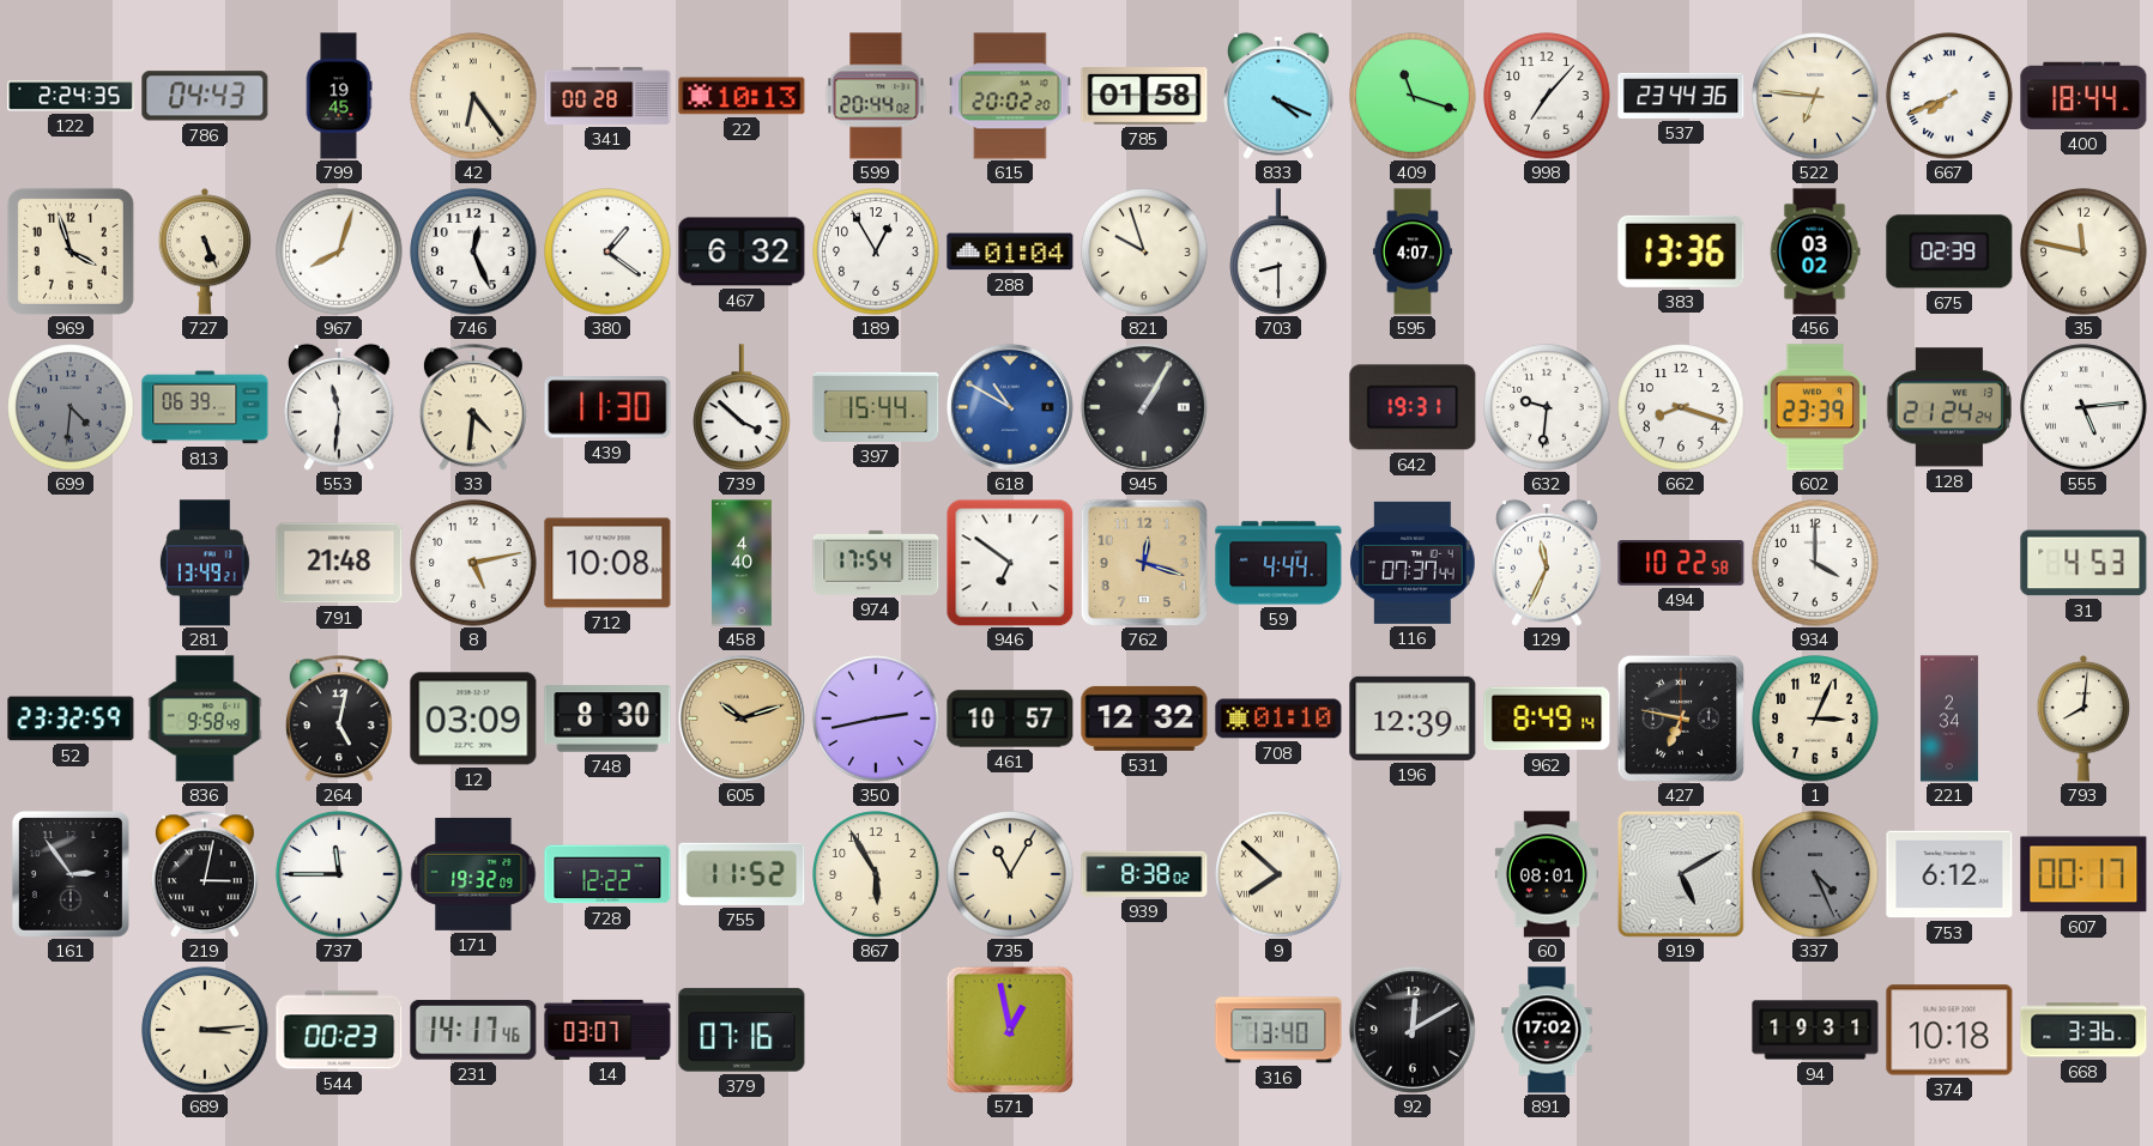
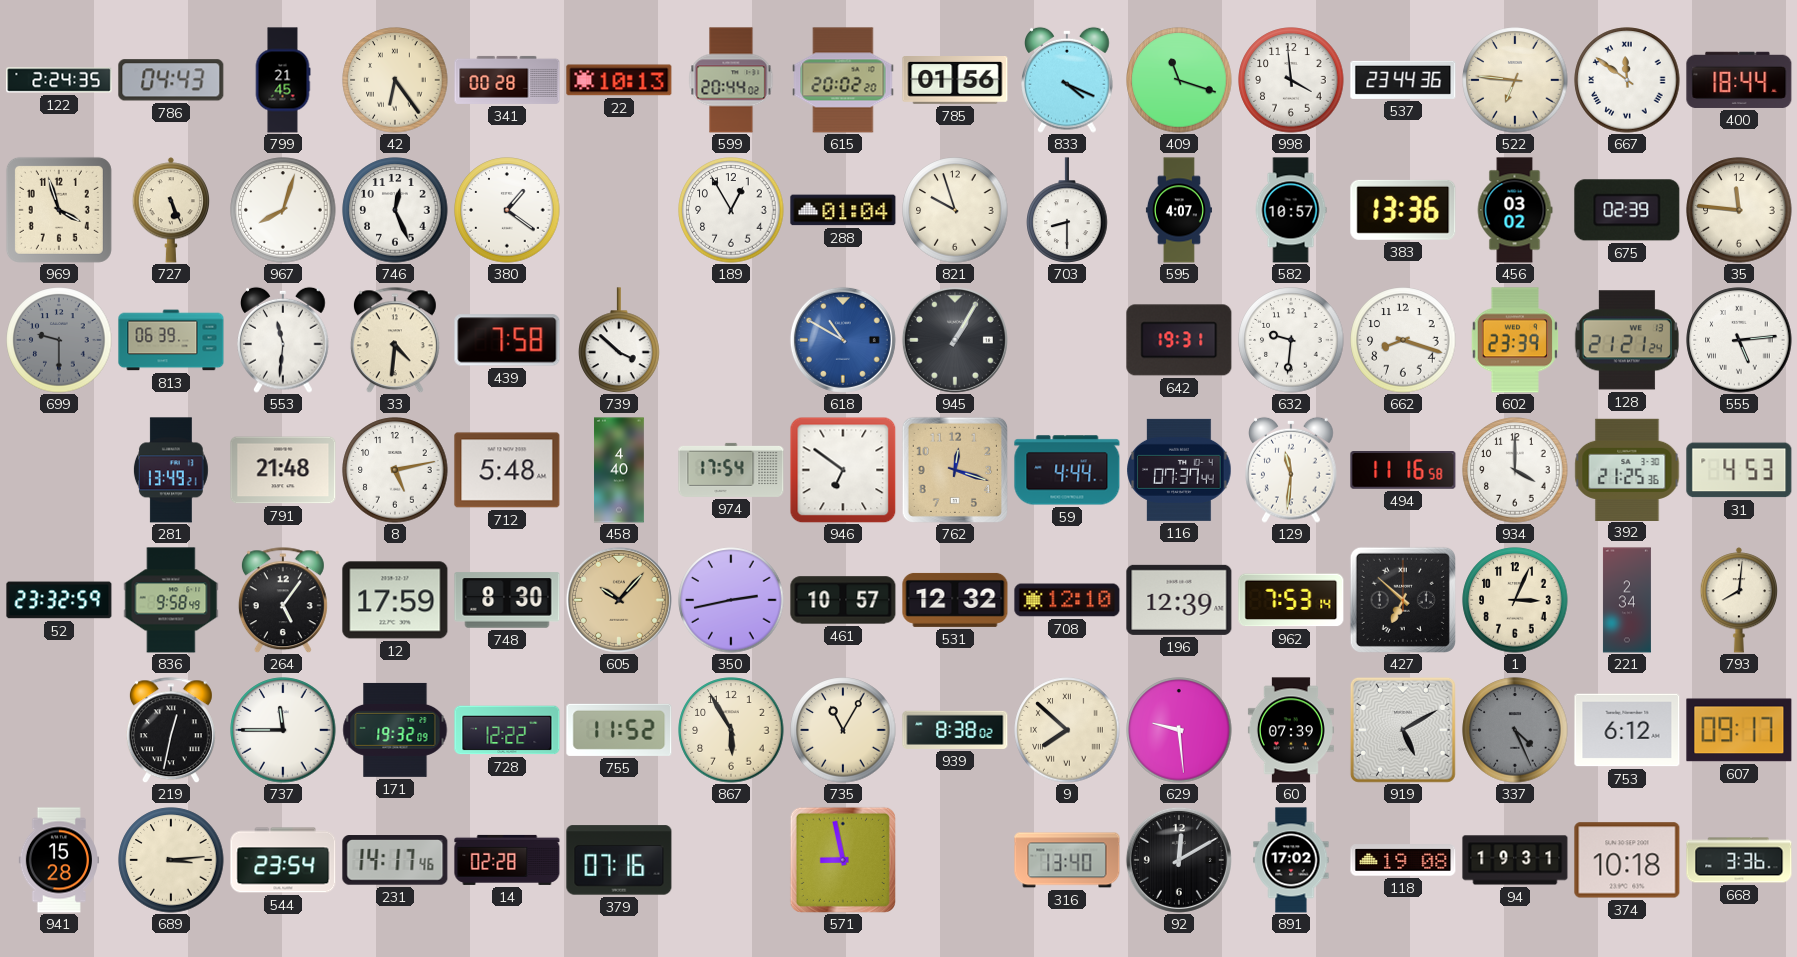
799: 19:45 -> 21:45 (283, 80)
785: 01:58 -> 01:56 (955, 81)
998: 7:07 -> 3:59 (1291, 80)
667: 7:41 -> 11:51 (1627, 80)
467: 6:32 -> none (742, 251)
582: none -> 10:57 (1291, 210)
35: 11:47 -> 11:46 (1739, 210)
699: 4:31 -> 9:30 (59, 340)
439: 11:30 -> 7:58 (507, 340)
397: 15:44 -> none (876, 407)
128: 21:24 -> 21:21 (1627, 340)
712: 10:08 -> 5:48 (507, 470)
129: 11:34 -> 11:31 (1291, 470)
494: 10:22 -> 11:16 (1403, 471)
392: none -> 21:25 (1627, 469)
264: 5:02 -> 5:06 (283, 600)
12: 03:09 -> 17:59 (395, 600)
605: 10:12 -> 10:07 (619, 600)
708: 01:10 -> 12:10 (1067, 600)
962: 8:49 -> 7:53 (1291, 600)
427: 6:47 -> 6:52 (1403, 600)
161: 2:54 -> none (71, 874)
219: 3:02 -> 12:32 (171, 730)
629: none -> 9:29 (1179, 730)
60: 08:01 -> 07:39 (1291, 730)
607: 00:17 -> 09:17 (1739, 730)
941: none -> 15:28 (58, 860)
544: 00:23 -> 23:54 (283, 860)
14: 03:07 -> 02:28 (507, 860)
571: 12:58 -> 8:58 (843, 860)
118: none -> 19:08 (1403, 860)
